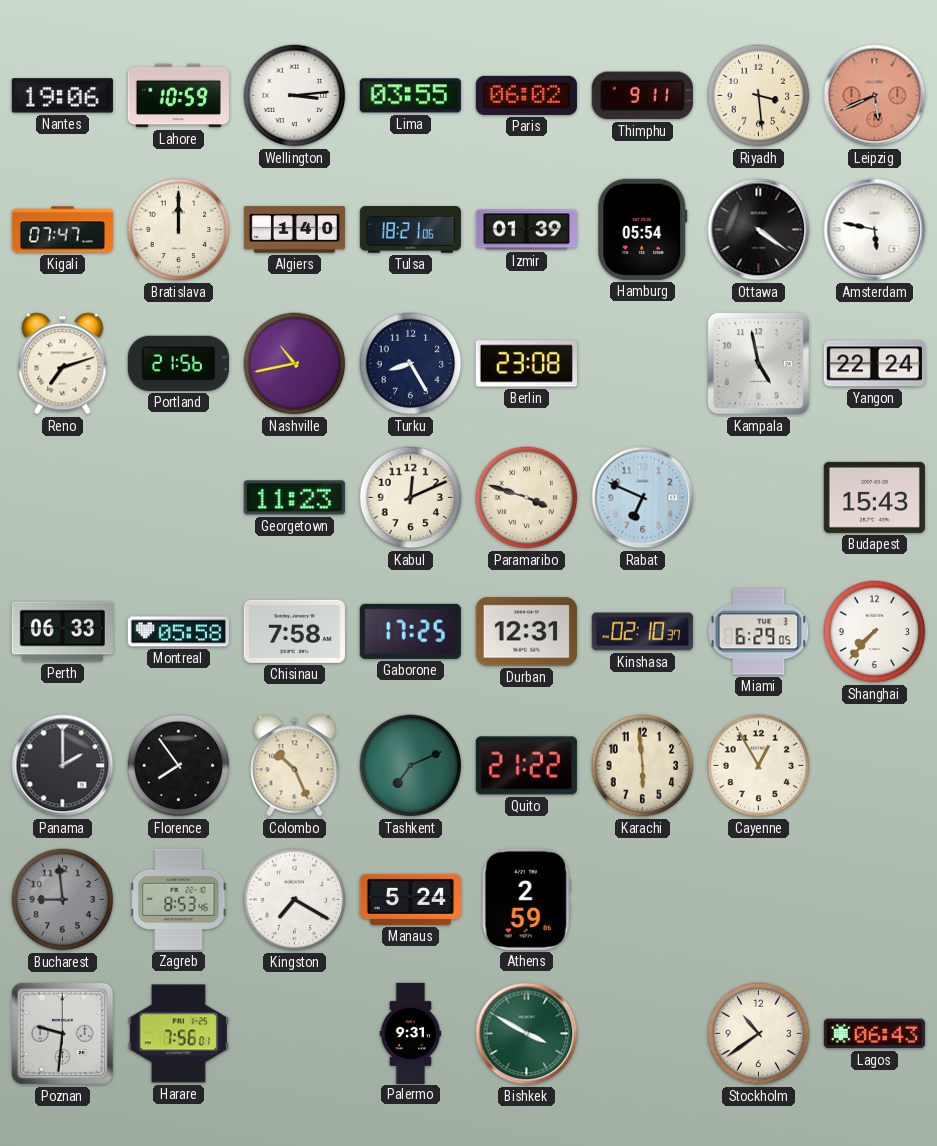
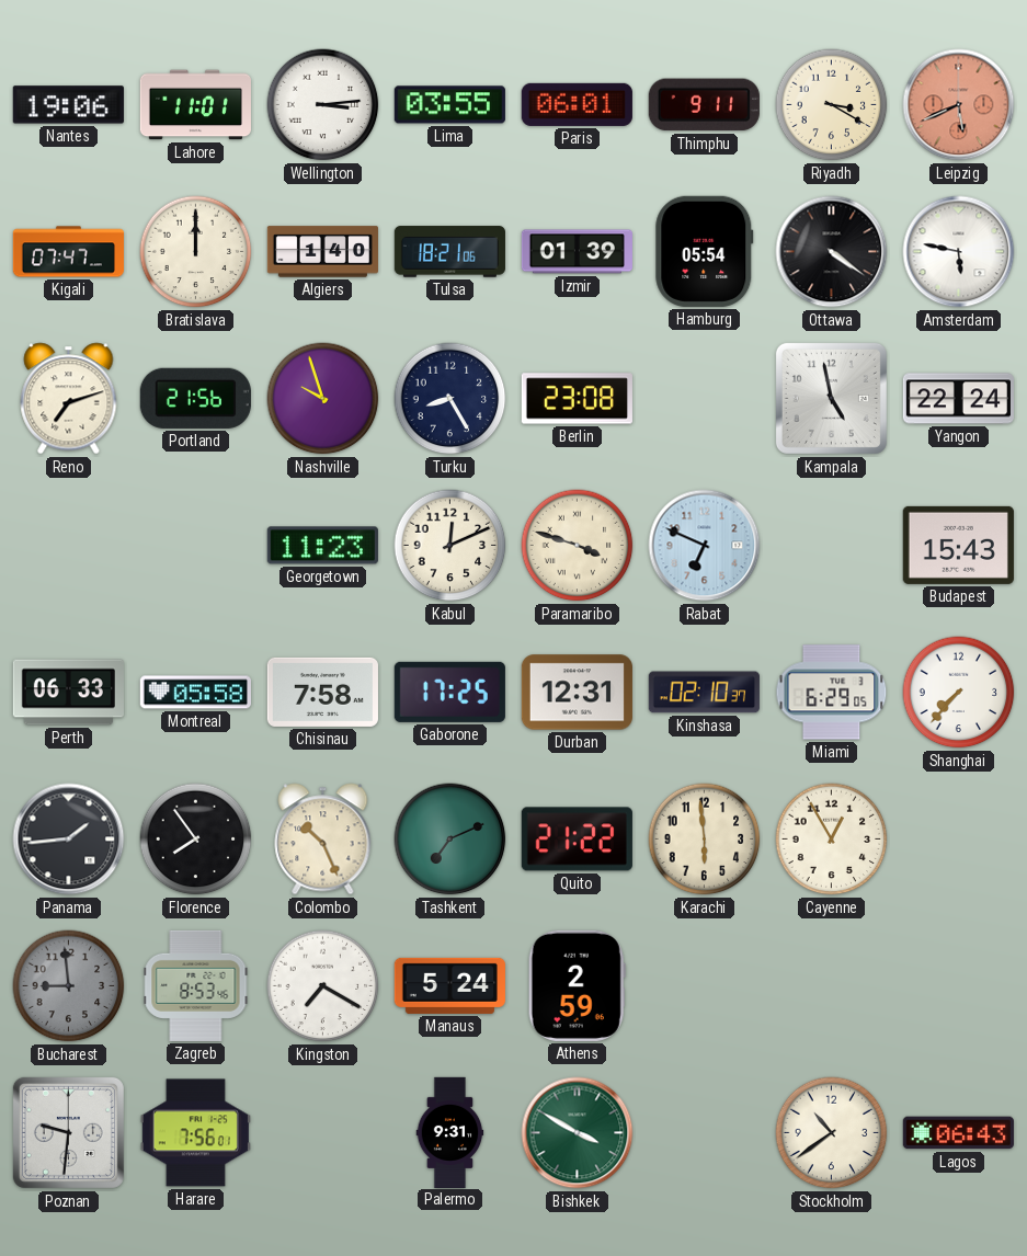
Lahore: 10:59 -> 11:01 (195, 105)
Paris: 06:02 -> 06:01 (577, 104)
Riyadh: 3:29 -> 3:20 (832, 105)
Nashville: 10:43 -> 9:57 (323, 399)
Panama: 2:00 -> 1:44 (69, 840)
